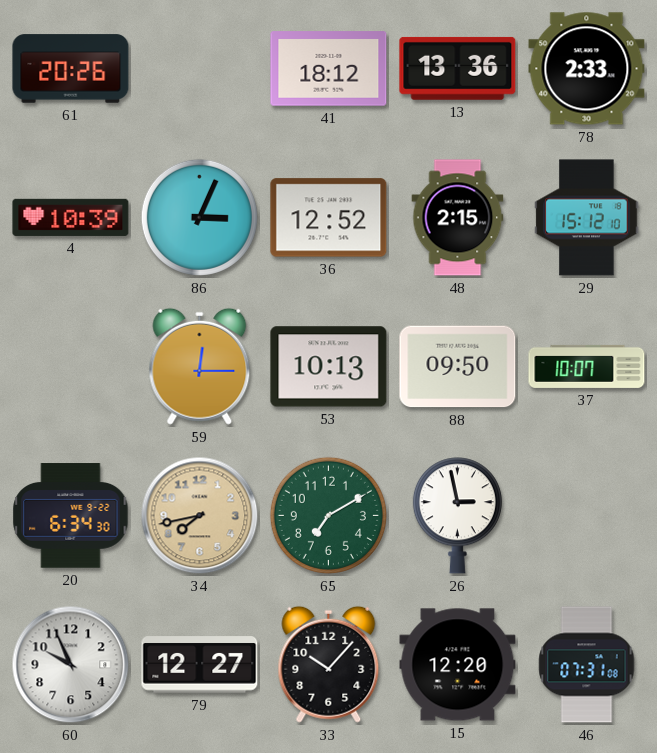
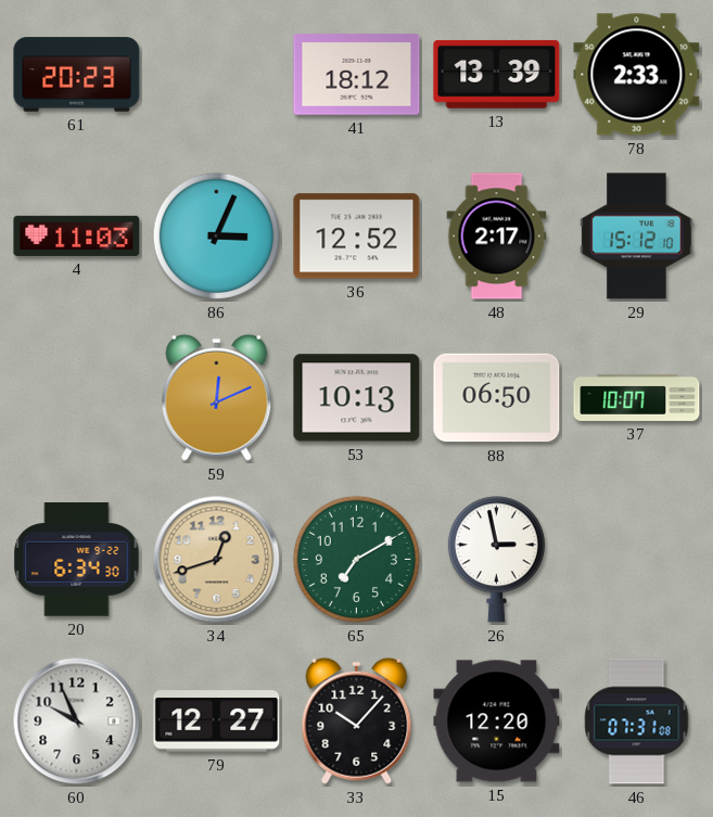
61: 20:26 -> 20:23 (77, 75)
13: 13:36 -> 13:39 (497, 74)
4: 10:39 -> 11:03 (77, 235)
48: 2:15 -> 2:17 (497, 237)
59: 12:15 -> 12:11 (217, 397)
88: 09:50 -> 06:50 (497, 398)
34: 7:43 -> 12:42 (217, 560)
